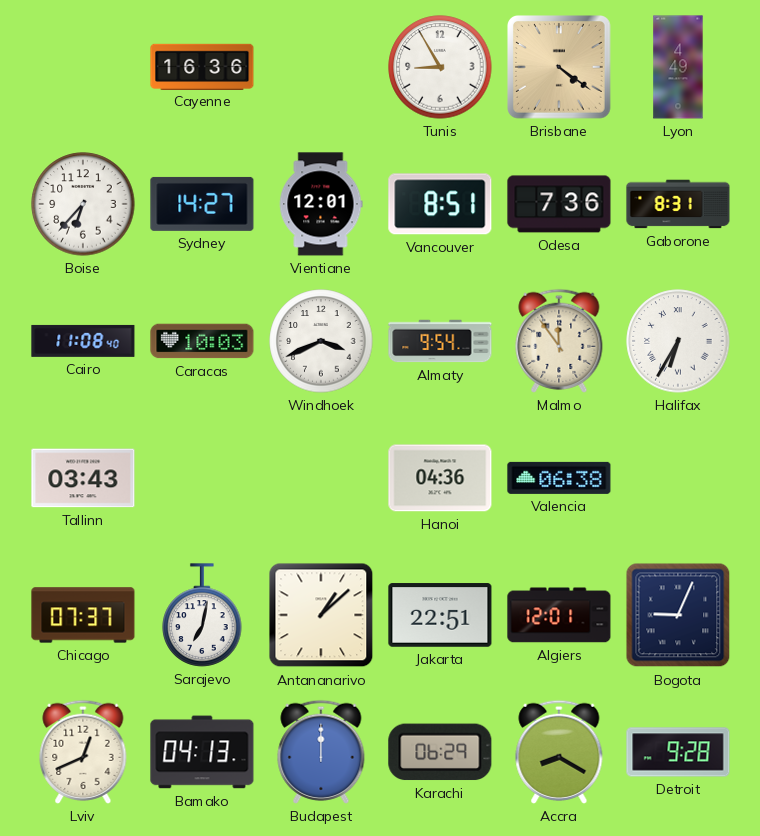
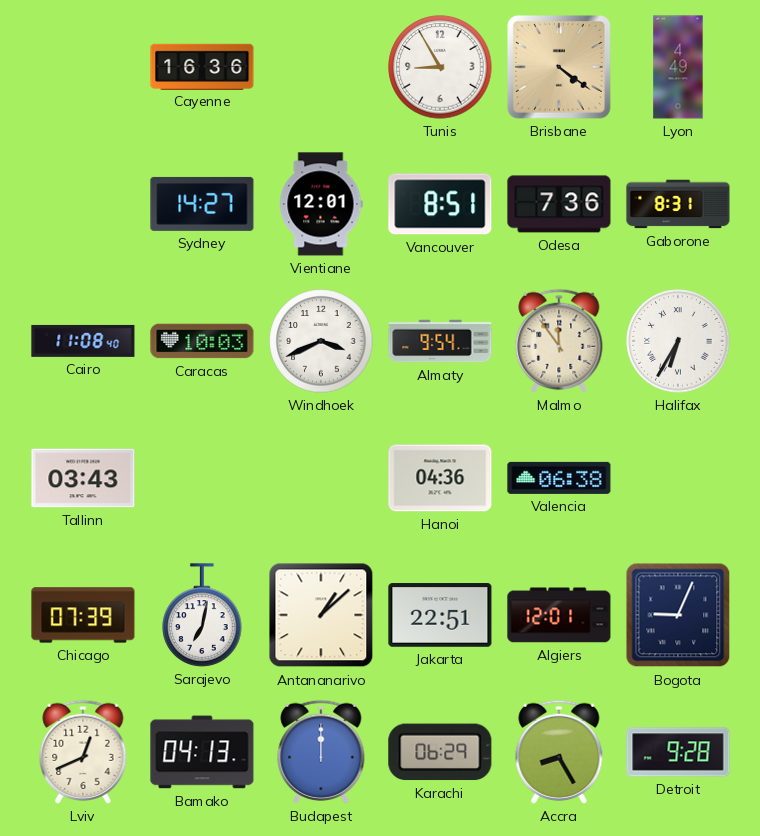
Boise: 6:37 -> none (83, 204)
Chicago: 07:37 -> 07:39 (83, 615)
Accra: 8:20 -> 8:25 (559, 752)
